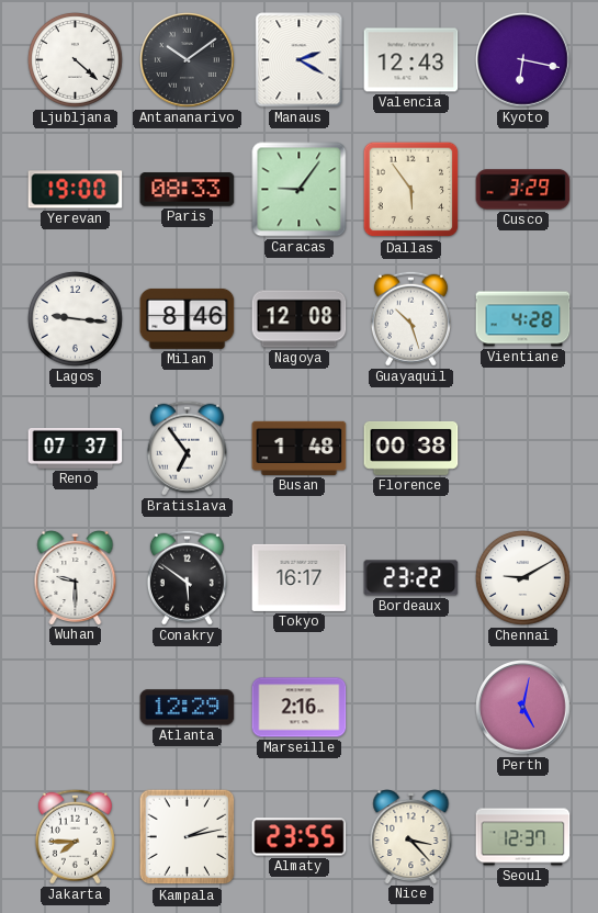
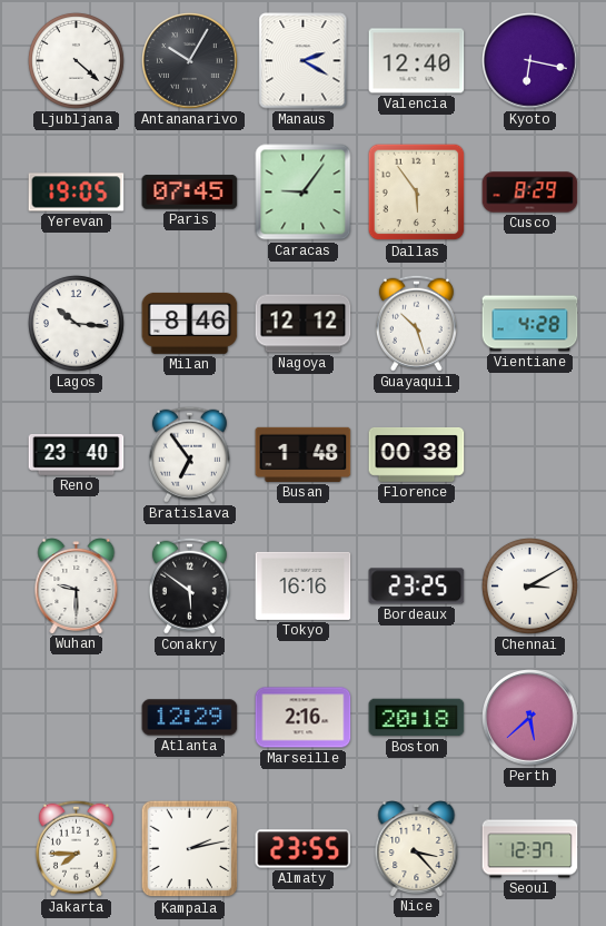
Antananarivo: 10:09 -> 10:05 (190, 61)
Valencia: 12:43 -> 12:40 (417, 61)
Yerevan: 19:00 -> 19:05 (77, 193)
Paris: 08:33 -> 07:45 (190, 193)
Cusco: 3:29 -> 8:29 (530, 193)
Lagos: 9:16 -> 10:16 (76, 323)
Nagoya: 12:08 -> 12:12 (304, 324)
Reno: 07:37 -> 23:40 (77, 455)
Tokyo: 16:17 -> 16:16 (304, 585)
Bordeaux: 23:22 -> 23:25 (417, 587)
Chennai: 9:10 -> 3:10 (529, 585)
Boston: none -> 20:18 (417, 718)
Perth: 5:02 -> 5:38 (530, 718)
